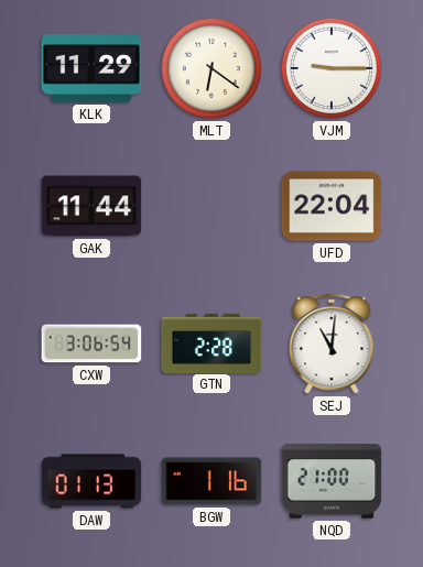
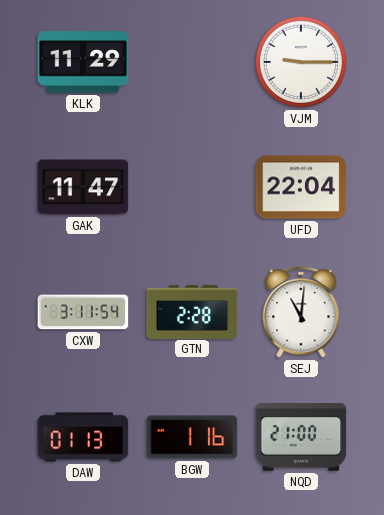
MLT: 6:21 -> none (211, 68)
GAK: 11:44 -> 11:47 (83, 187)
CXW: 3:06 -> 3:11 (83, 312)
